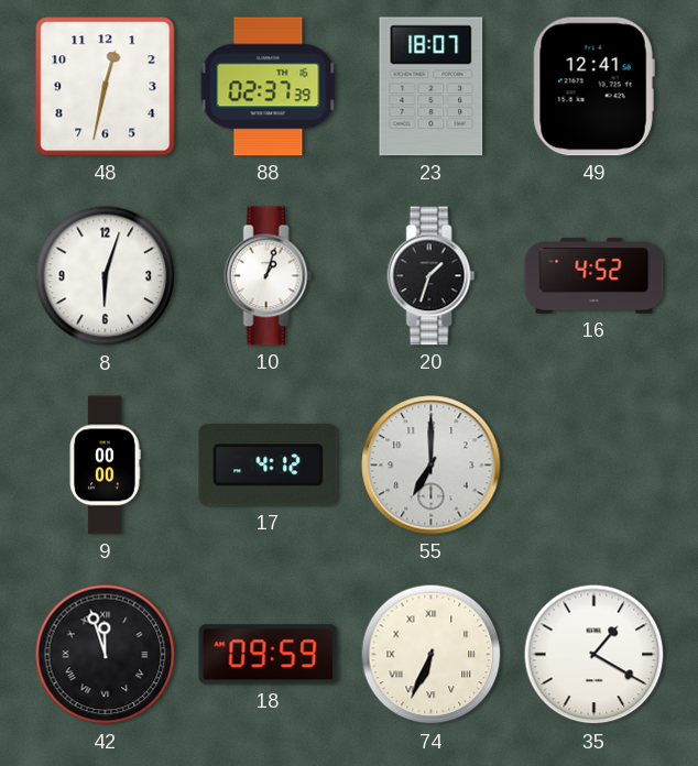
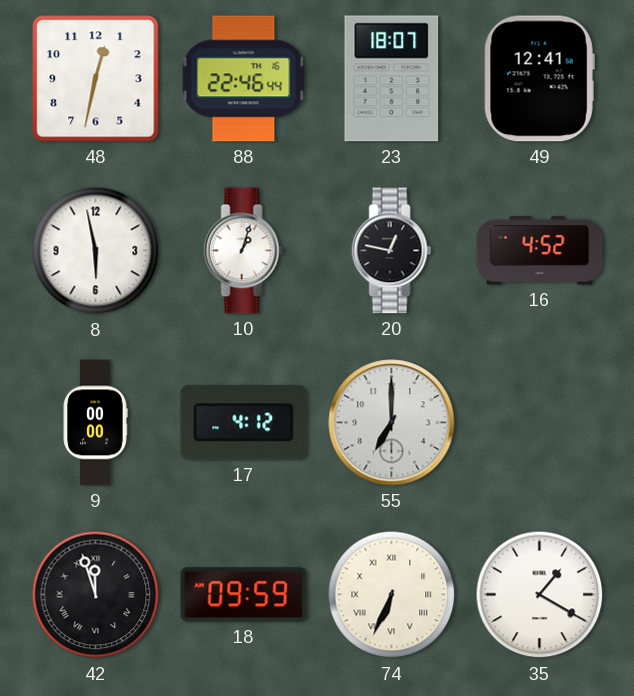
88: 02:37 -> 22:46 (244, 79)
8: 6:03 -> 5:58 (96, 251)
20: 1:33 -> 12:47 (392, 251)
